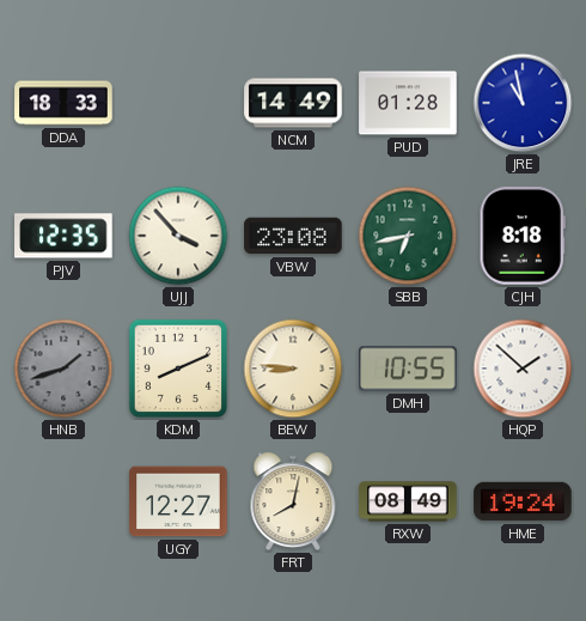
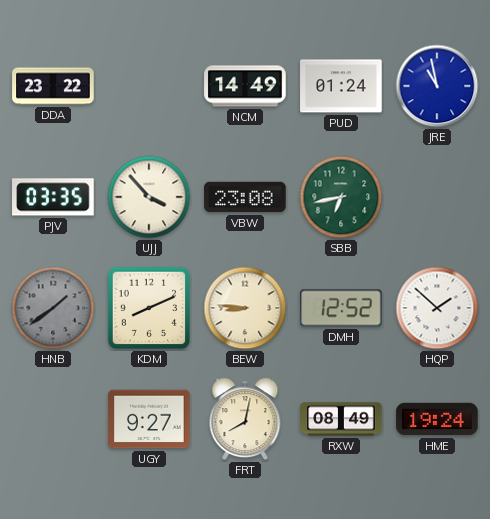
DDA: 18:33 -> 23:22 (53, 86)
PUD: 01:28 -> 01:24 (341, 86)
PJV: 12:35 -> 03:35 (53, 197)
CJH: 8:18 -> none (523, 236)
HNB: 1:42 -> 1:39 (53, 308)
DMH: 10:55 -> 12:52 (341, 308)
UGY: 12:27 -> 9:27 (149, 419)
